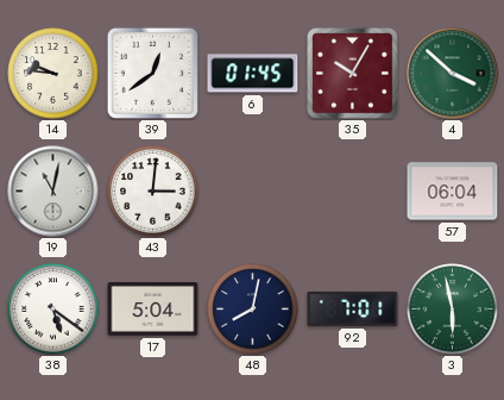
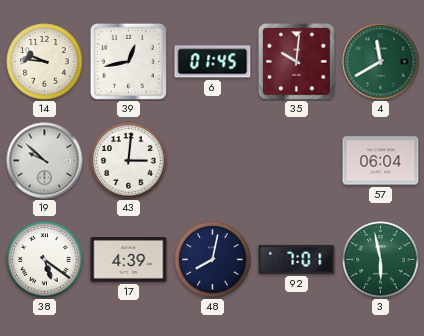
39: 12:39 -> 12:43 (128, 61)
35: 10:05 -> 10:01 (297, 62)
4: 3:52 -> 11:40 (381, 62)
19: 11:02 -> 9:52 (45, 161)
17: 5:04 -> 4:39 (129, 260)
